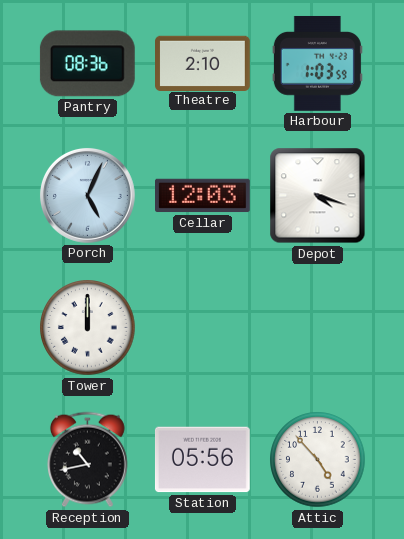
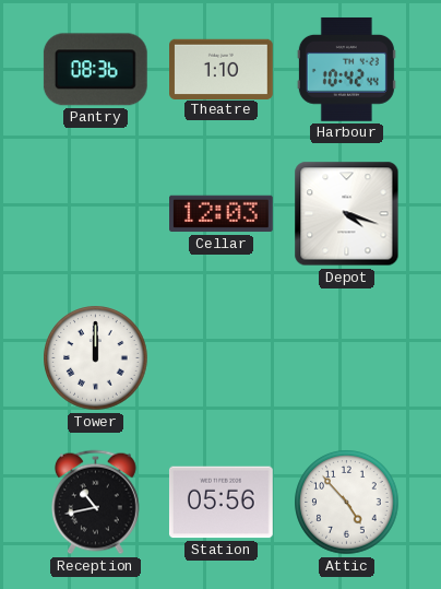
Theatre: 2:10 -> 1:10 (222, 69)
Harbour: 1:03 -> 10:42 (346, 69)
Porch: 5:04 -> none (87, 195)
